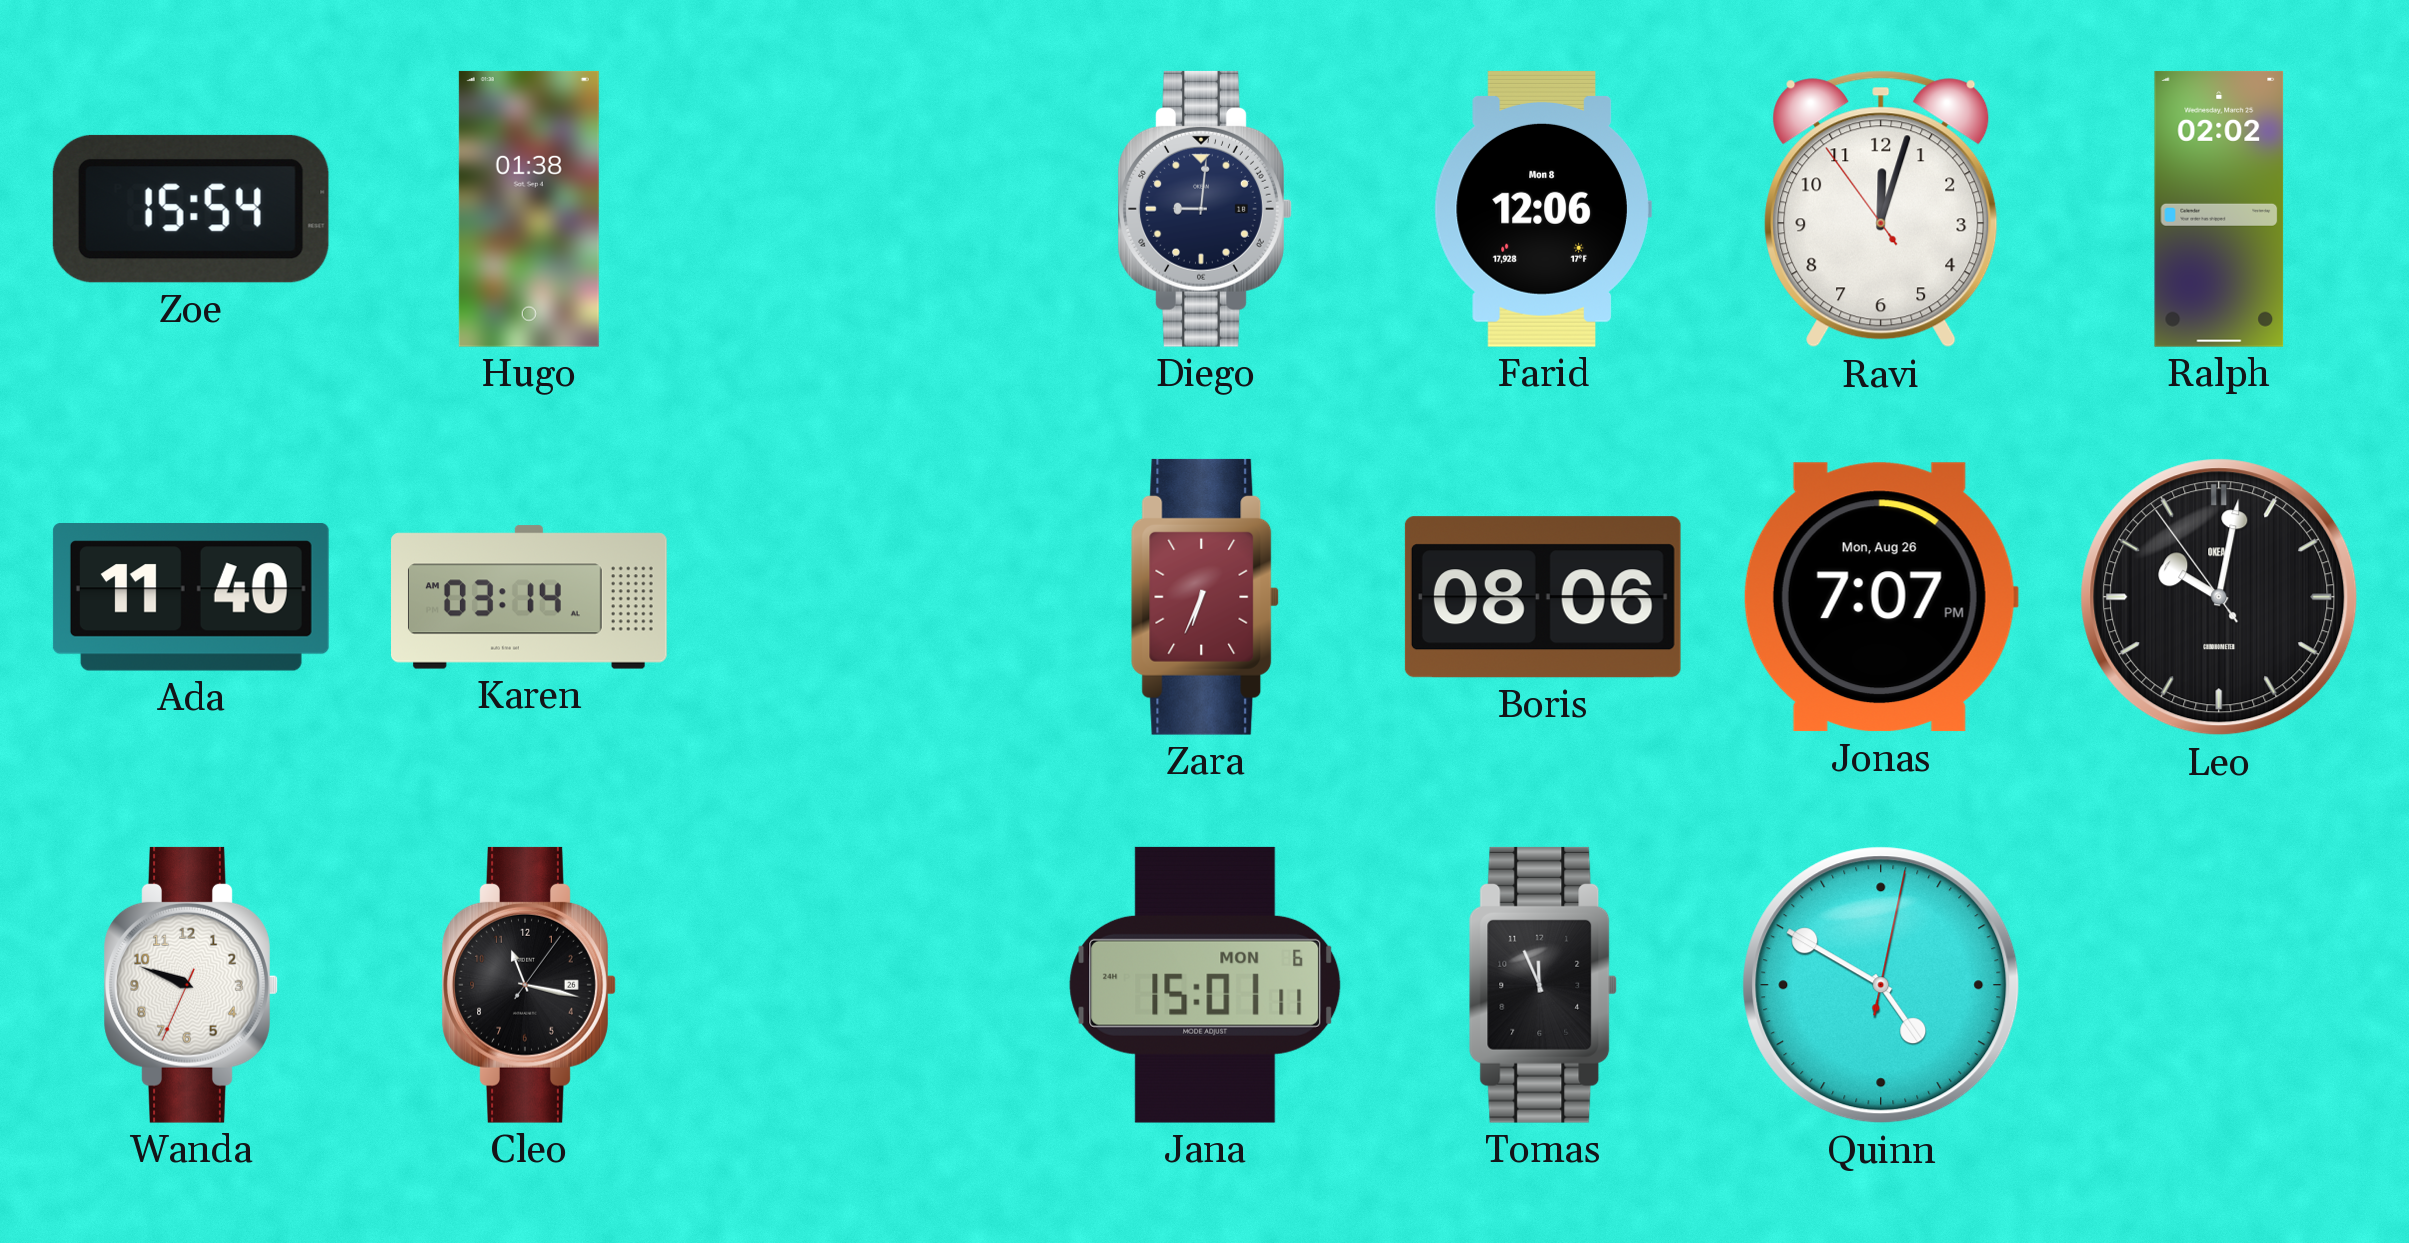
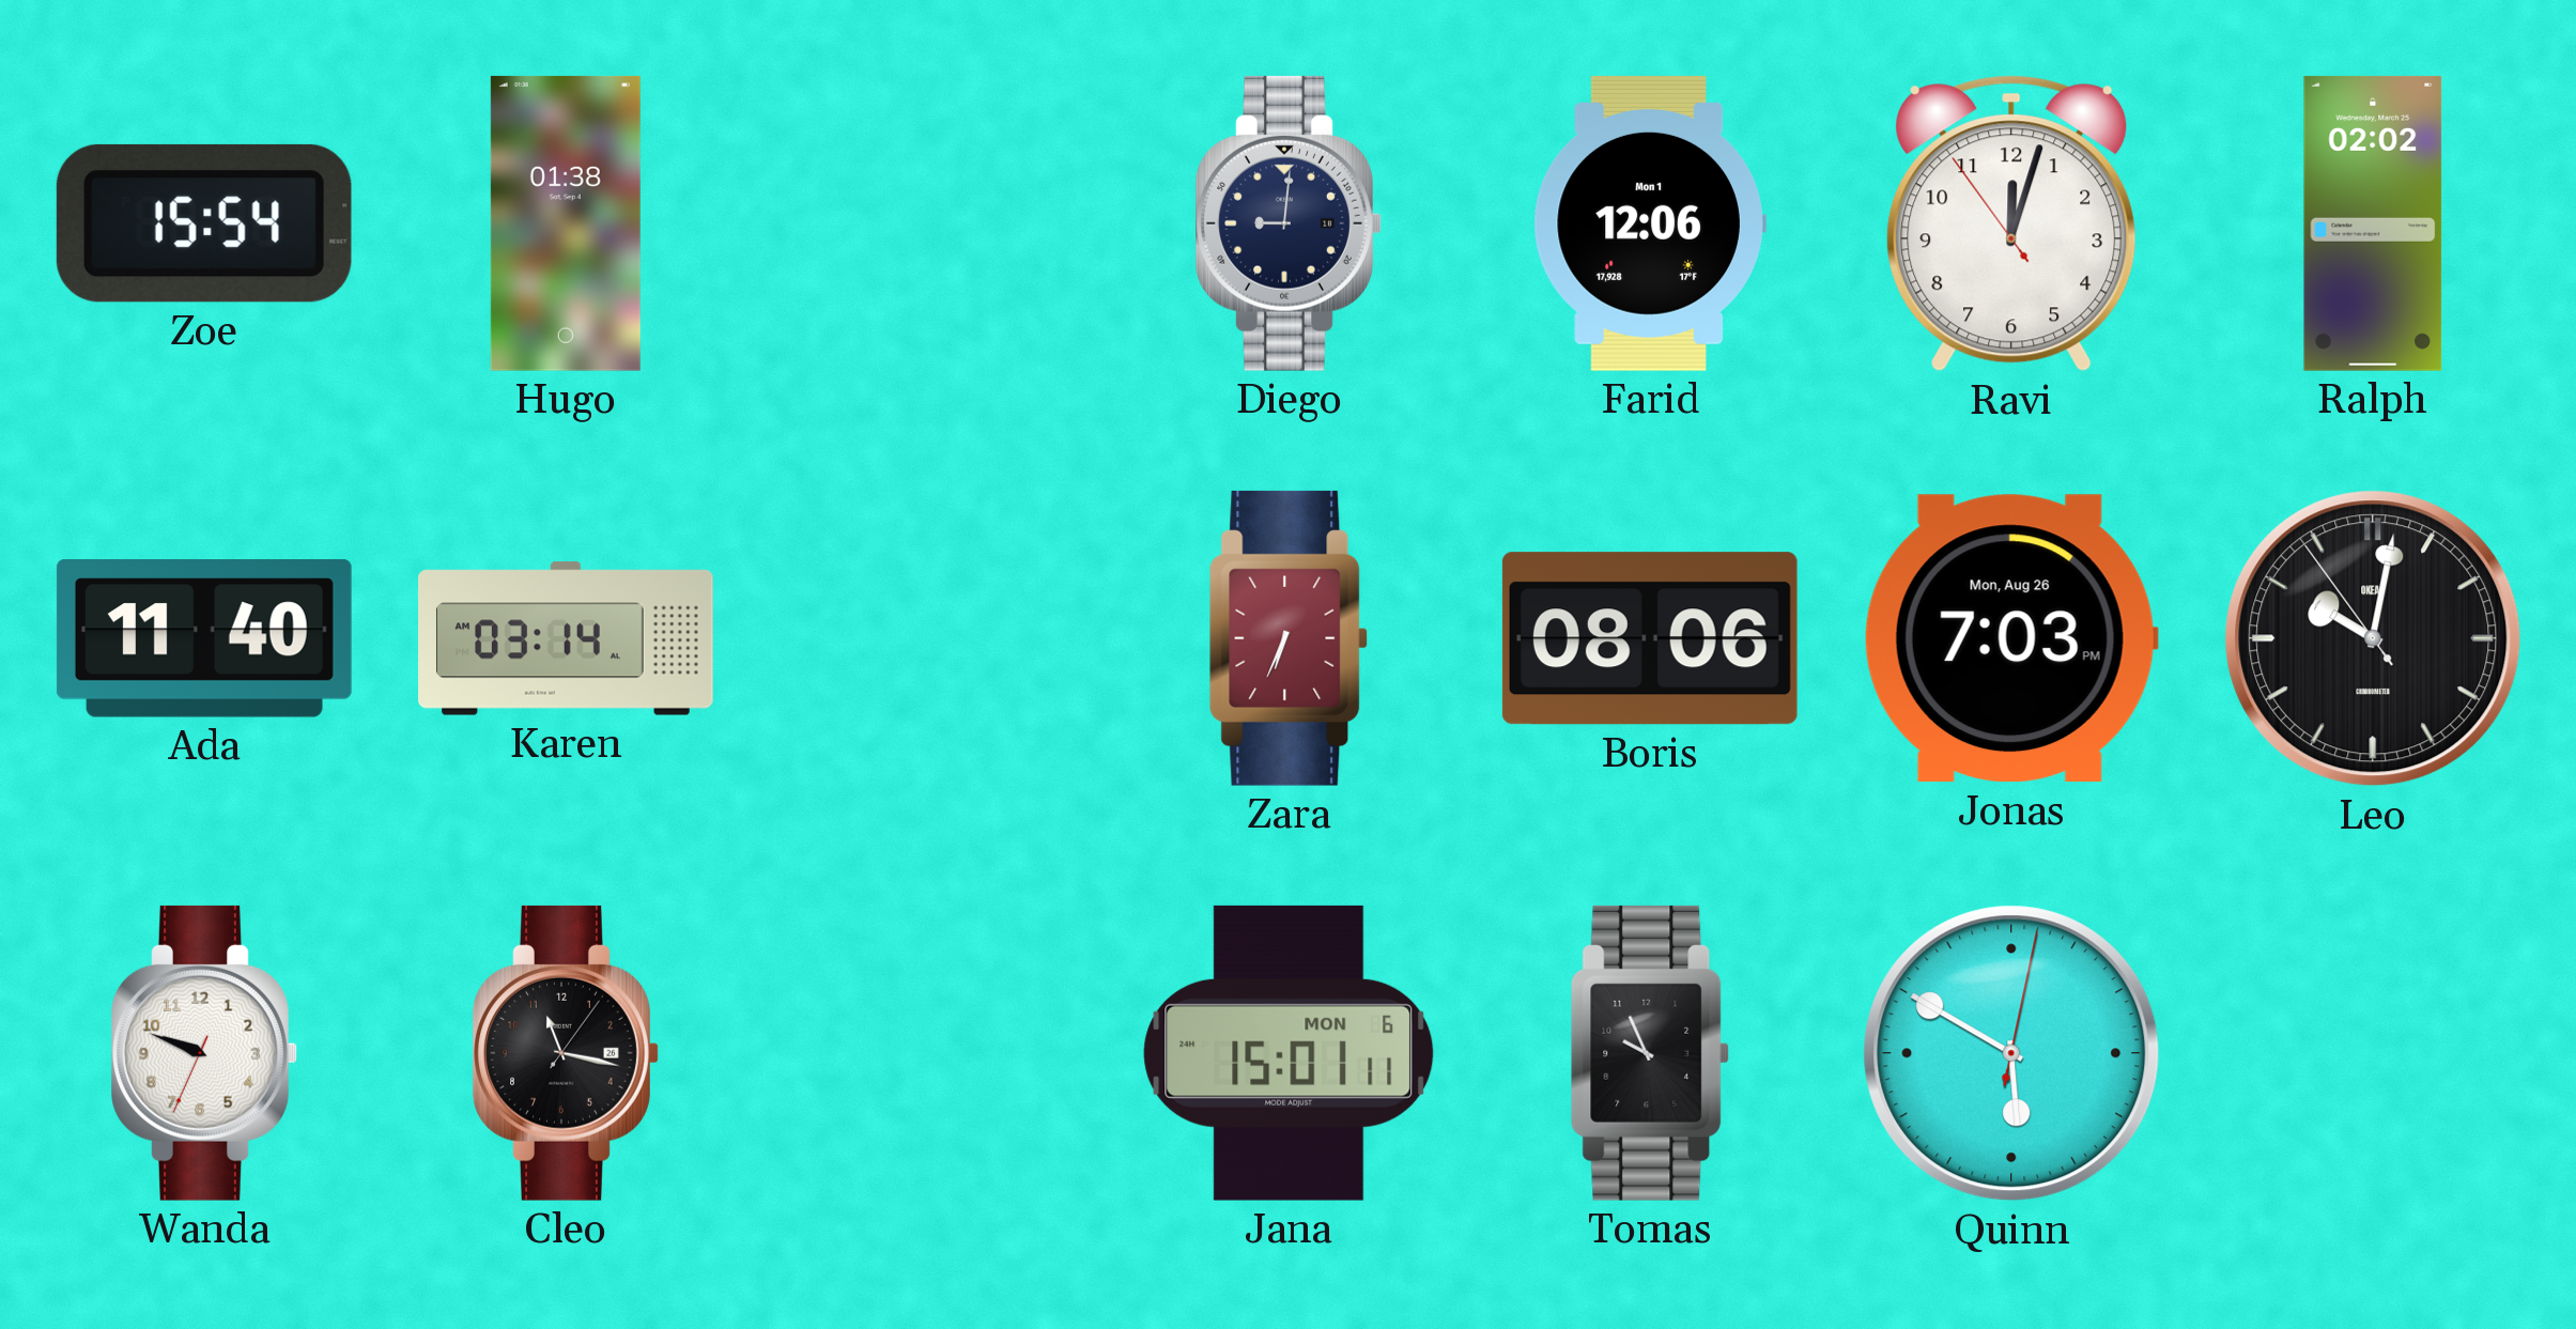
Farid date: Mon 8 -> Mon 1 (1650, 223)
Jonas: 7:07 -> 7:03 (2011, 638)
Tomas: 11:56 -> 9:56 (1650, 1053)
Quinn: 4:50 -> 5:50 (2011, 1053)
